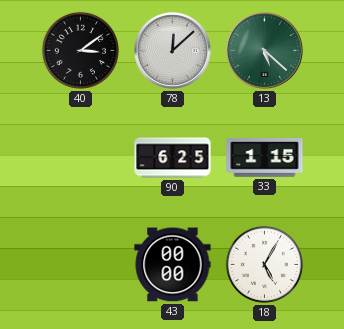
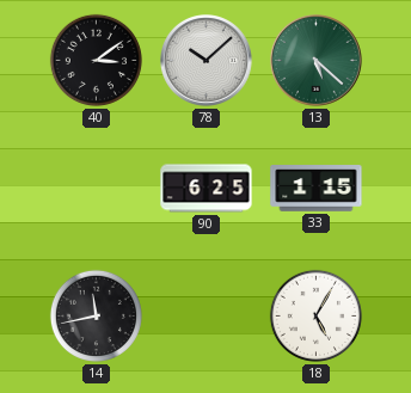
78: 12:08 -> 10:08 (207, 61)
14: none -> 11:43 (96, 315)
43: 00:00 -> none (173, 265)
